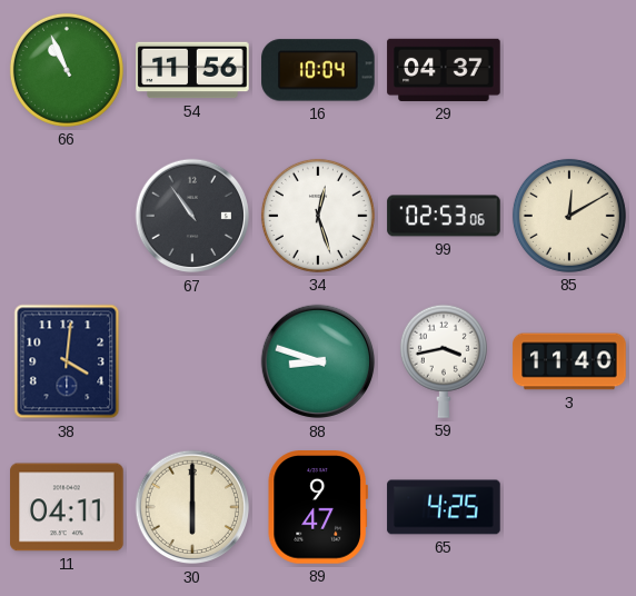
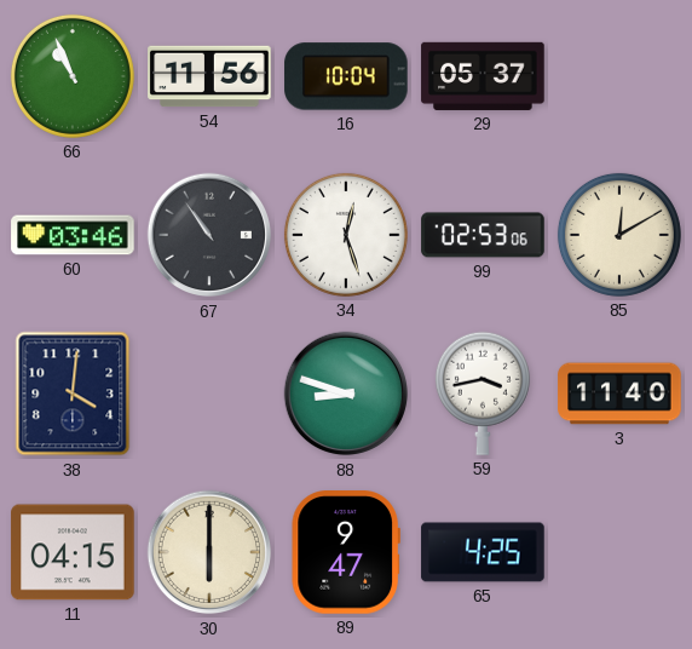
29: 04:37 -> 05:37 (483, 76)
60: none -> 03:46 (73, 235)
11: 04:11 -> 04:15 (73, 552)
